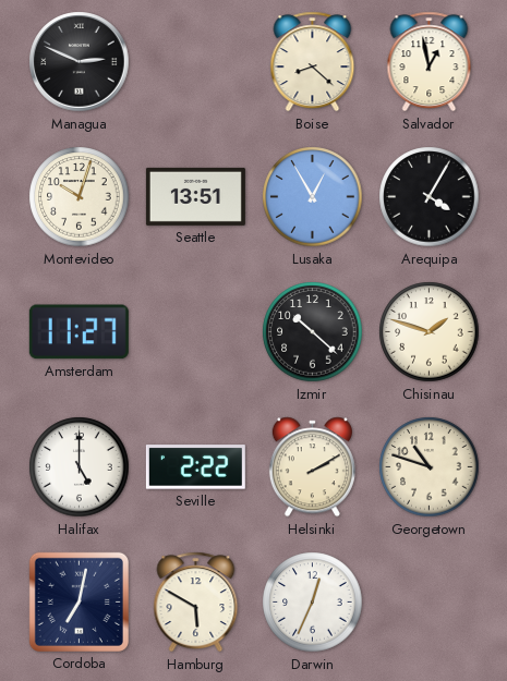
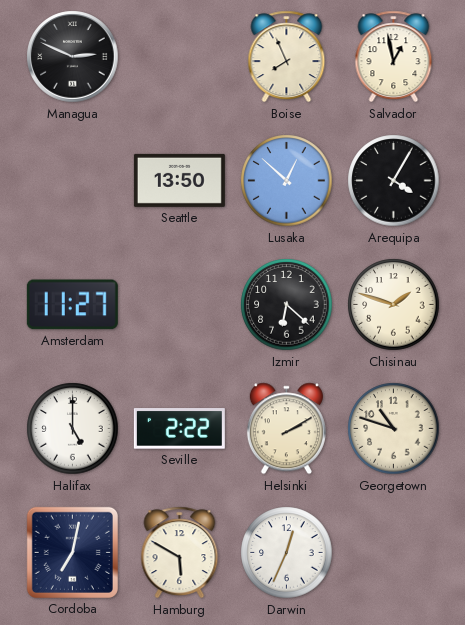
Boise: 8:22 -> 7:56 (287, 57)
Montevideo: 10:03 -> none (80, 197)
Seattle: 13:51 -> 13:50 (179, 180)
Lusaka: 12:55 -> 12:52 (287, 181)
Izmir: 10:22 -> 6:22 (287, 305)
